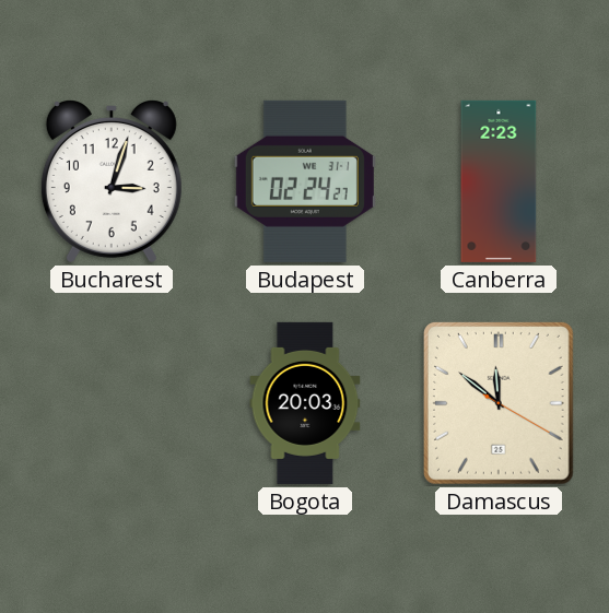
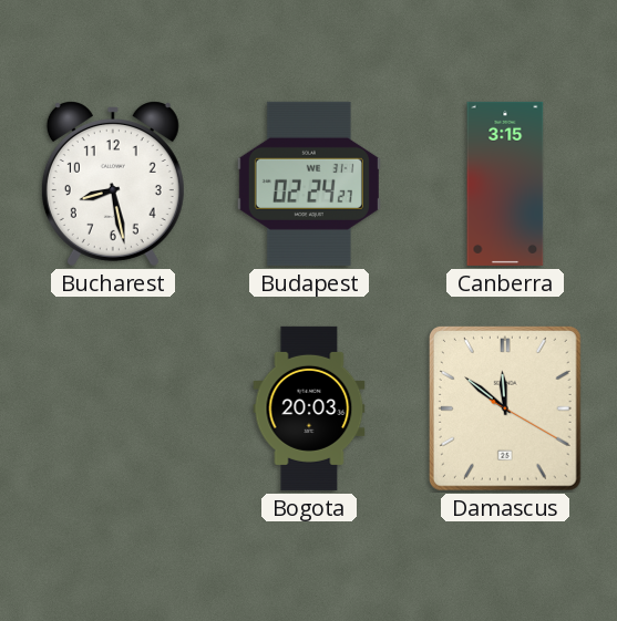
Bucharest: 3:03 -> 8:28 (113, 184)
Canberra: 2:23 -> 3:15 (505, 184)
